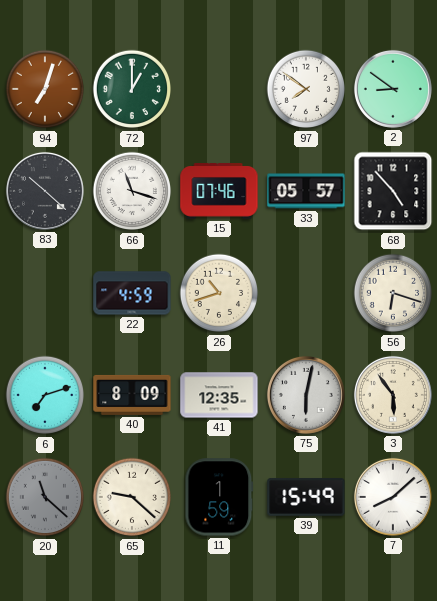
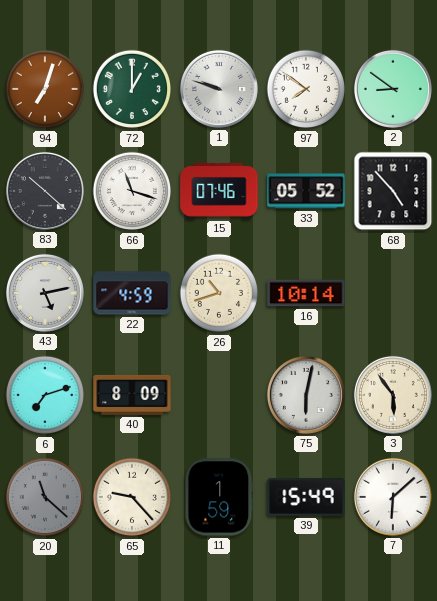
1: none -> 9:48 (219, 89)
33: 05:57 -> 05:52 (306, 191)
43: none -> 5:13 (45, 293)
16: none -> 10:14 (306, 293)
56: 6:18 -> none (393, 293)
41: 12:35 -> none (219, 395)
65: 9:22 -> 9:23 (132, 497)
7: 8:08 -> 6:08 (393, 497)
